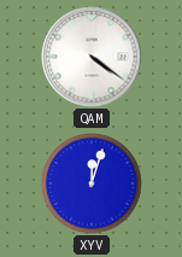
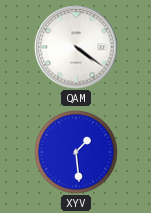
XYV: 12:03 -> 1:29 (76, 152)
